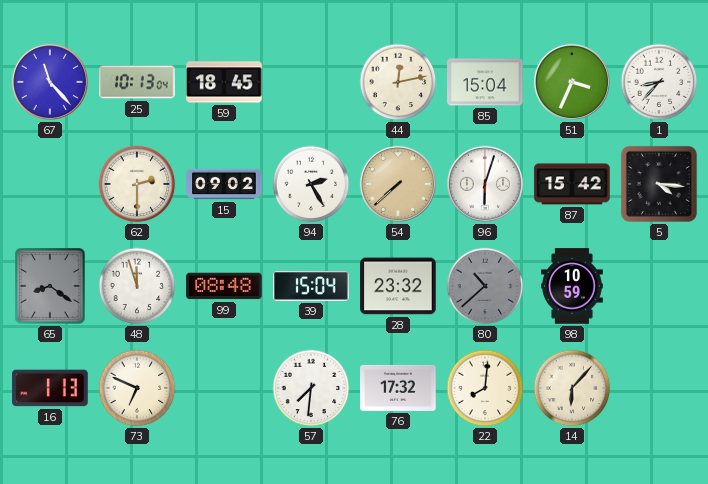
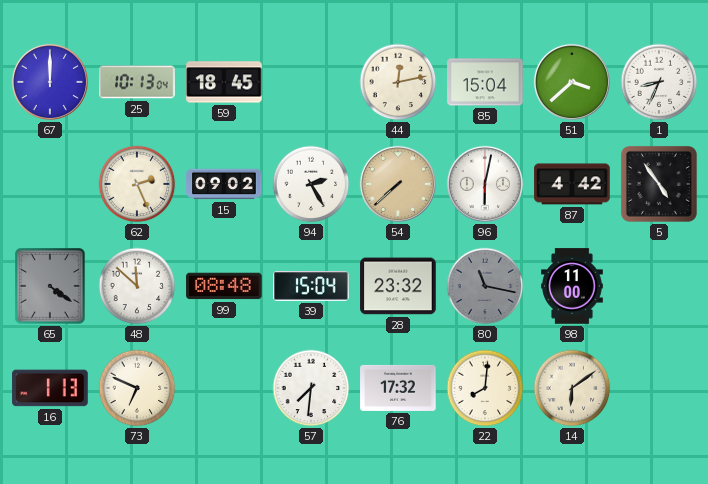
67: 11:23 -> 12:00 (50, 82)
51: 3:34 -> 3:38 (572, 82)
1: 8:37 -> 8:34 (659, 82)
62: 2:30 -> 2:26 (137, 184)
96: 6:03 -> 6:02 (485, 184)
87: 15:42 -> 4:42 (572, 184)
5: 4:16 -> 4:54 (659, 184)
65: 8:21 -> 4:21 (50, 286)
48: 11:57 -> 11:52 (137, 286)
80: 10:38 -> 11:17 (485, 286)
98: 10:59 -> 11:00 (572, 286)
14: 6:07 -> 6:09 (572, 388)
